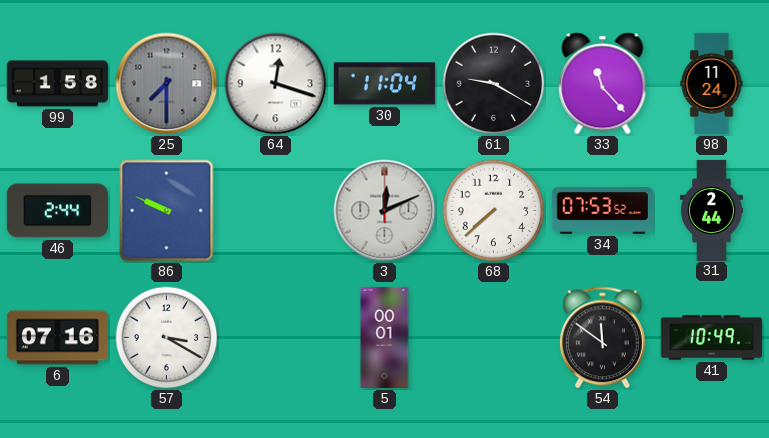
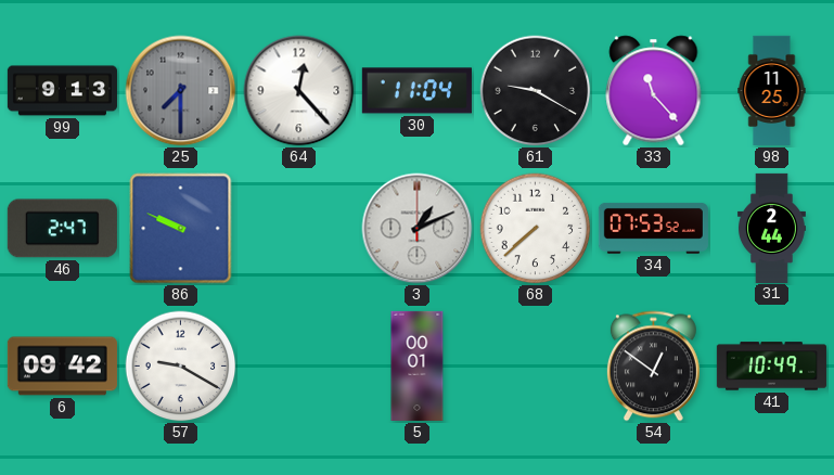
99: 1:58 -> 9:13 (62, 91)
64: 12:18 -> 12:23 (299, 91)
98: 11:24 -> 11:25 (772, 90)
46: 2:44 -> 2:47 (62, 229)
3: 12:11 -> 1:11 (418, 229)
6: 07:16 -> 09:42 (62, 367)
57: 3:20 -> 9:20 (181, 367)
54: 11:51 -> 12:51 (653, 367)
